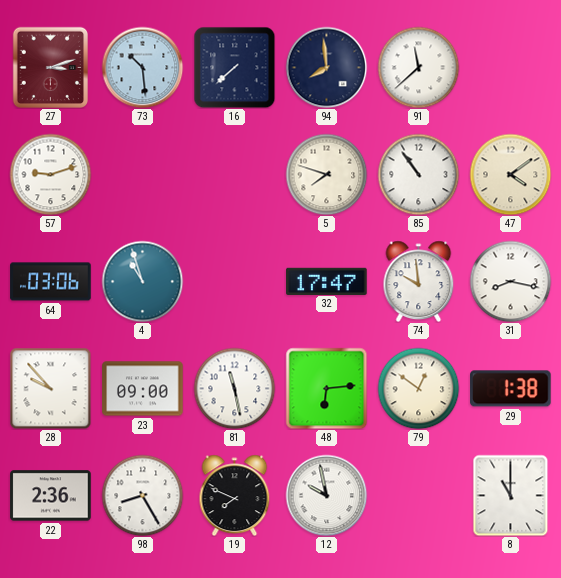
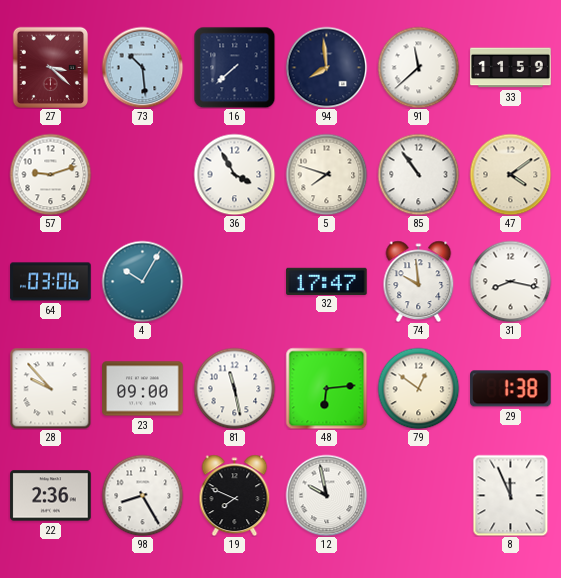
27: 3:12 -> 3:22 (50, 67)
33: none -> 11:59 (511, 68)
36: none -> 3:55 (234, 174)
4: 10:57 -> 10:05 (142, 281)
8: 11:00 -> 11:56 (511, 495)
